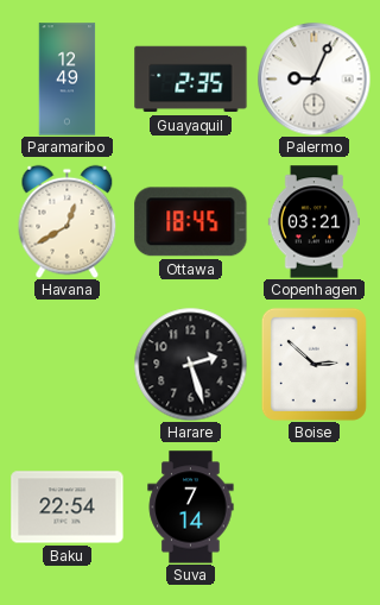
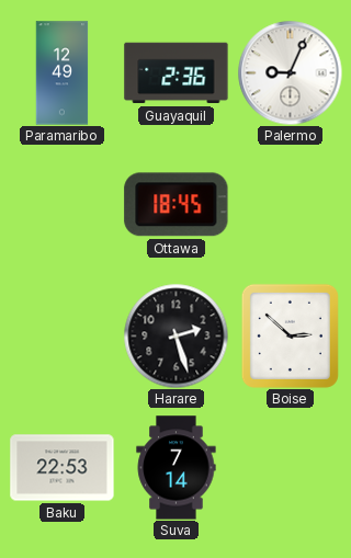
Guayaquil: 2:35 -> 2:36 (177, 73)
Havana: 12:40 -> none (68, 221)
Copenhagen: 03:21 -> none (313, 222)
Baku: 22:54 -> 22:53 (63, 468)
